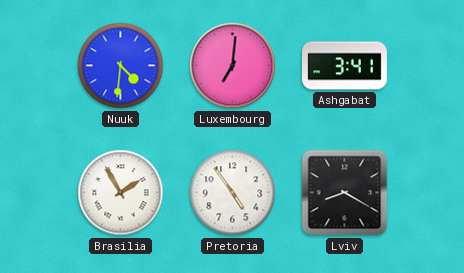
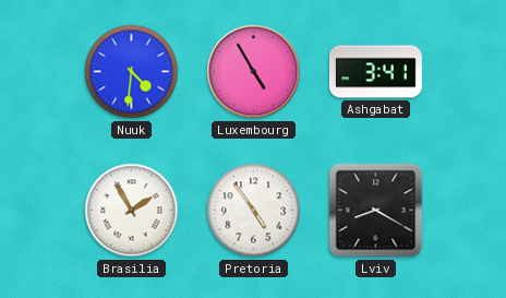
Luxembourg: 7:01 -> 4:55 (254, 72)
